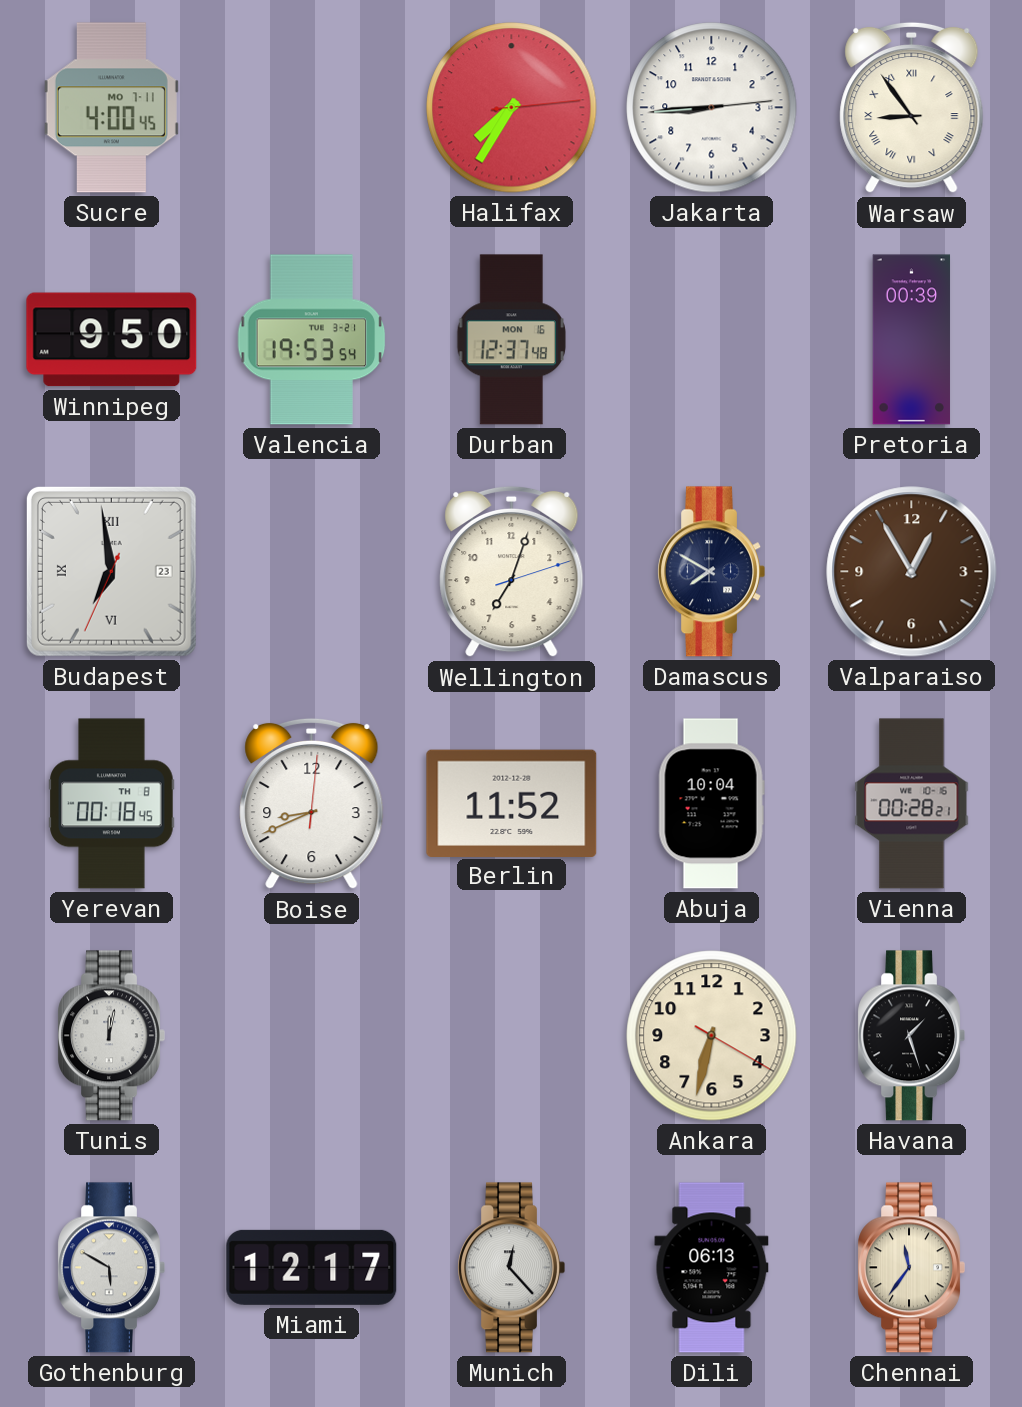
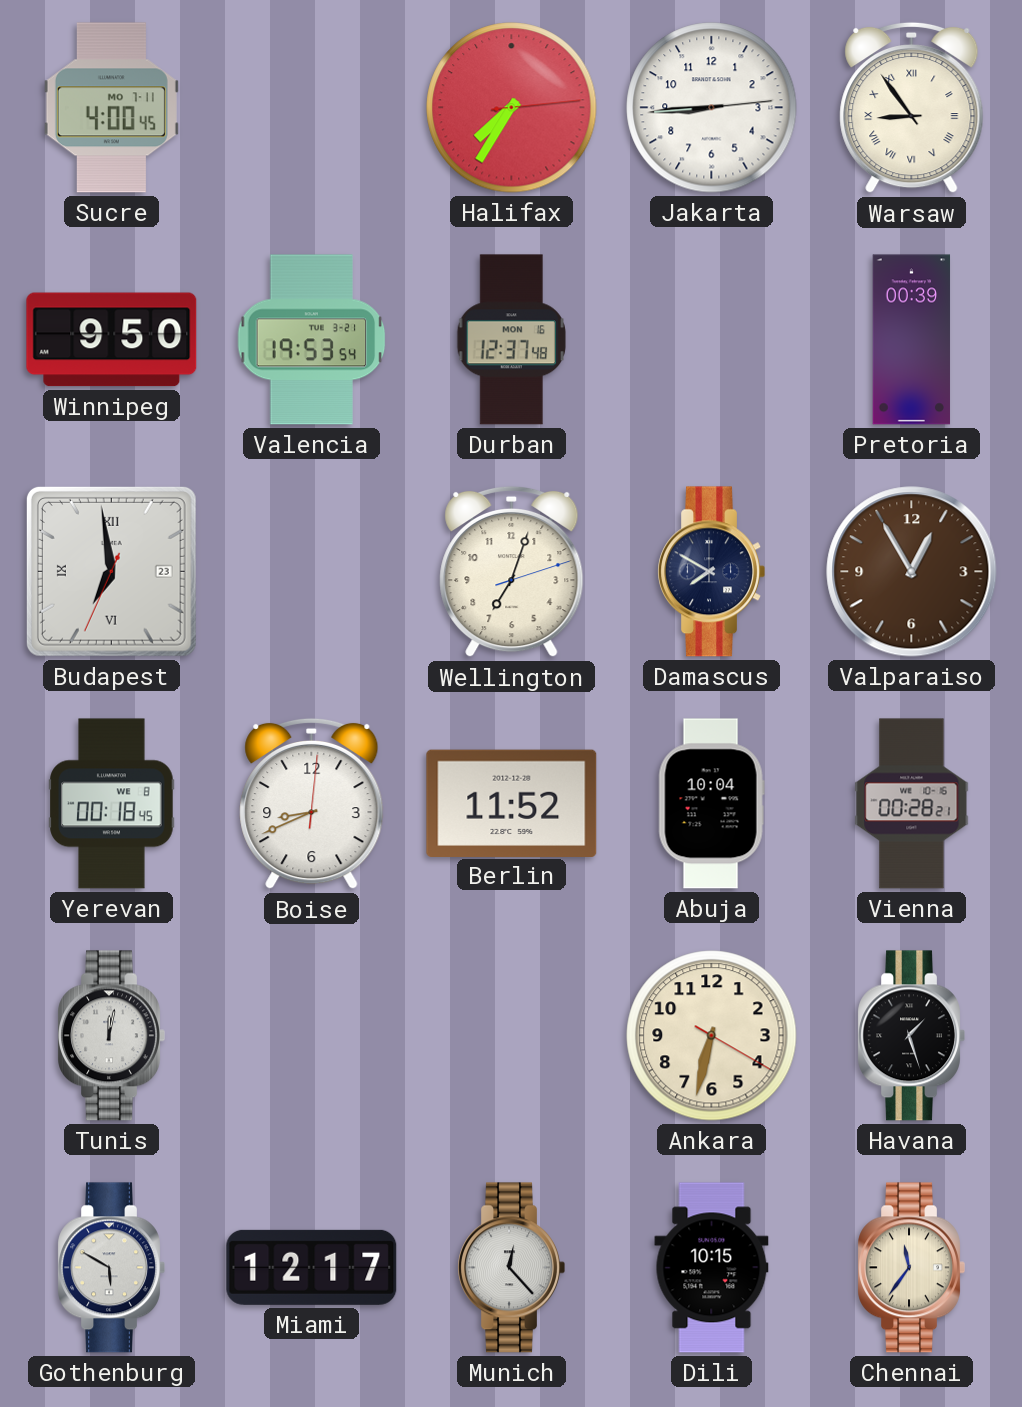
Yerevan date: TH 8 -> WE 8 (112, 804)
Dili: 06:13 -> 10:15 (712, 1268)
